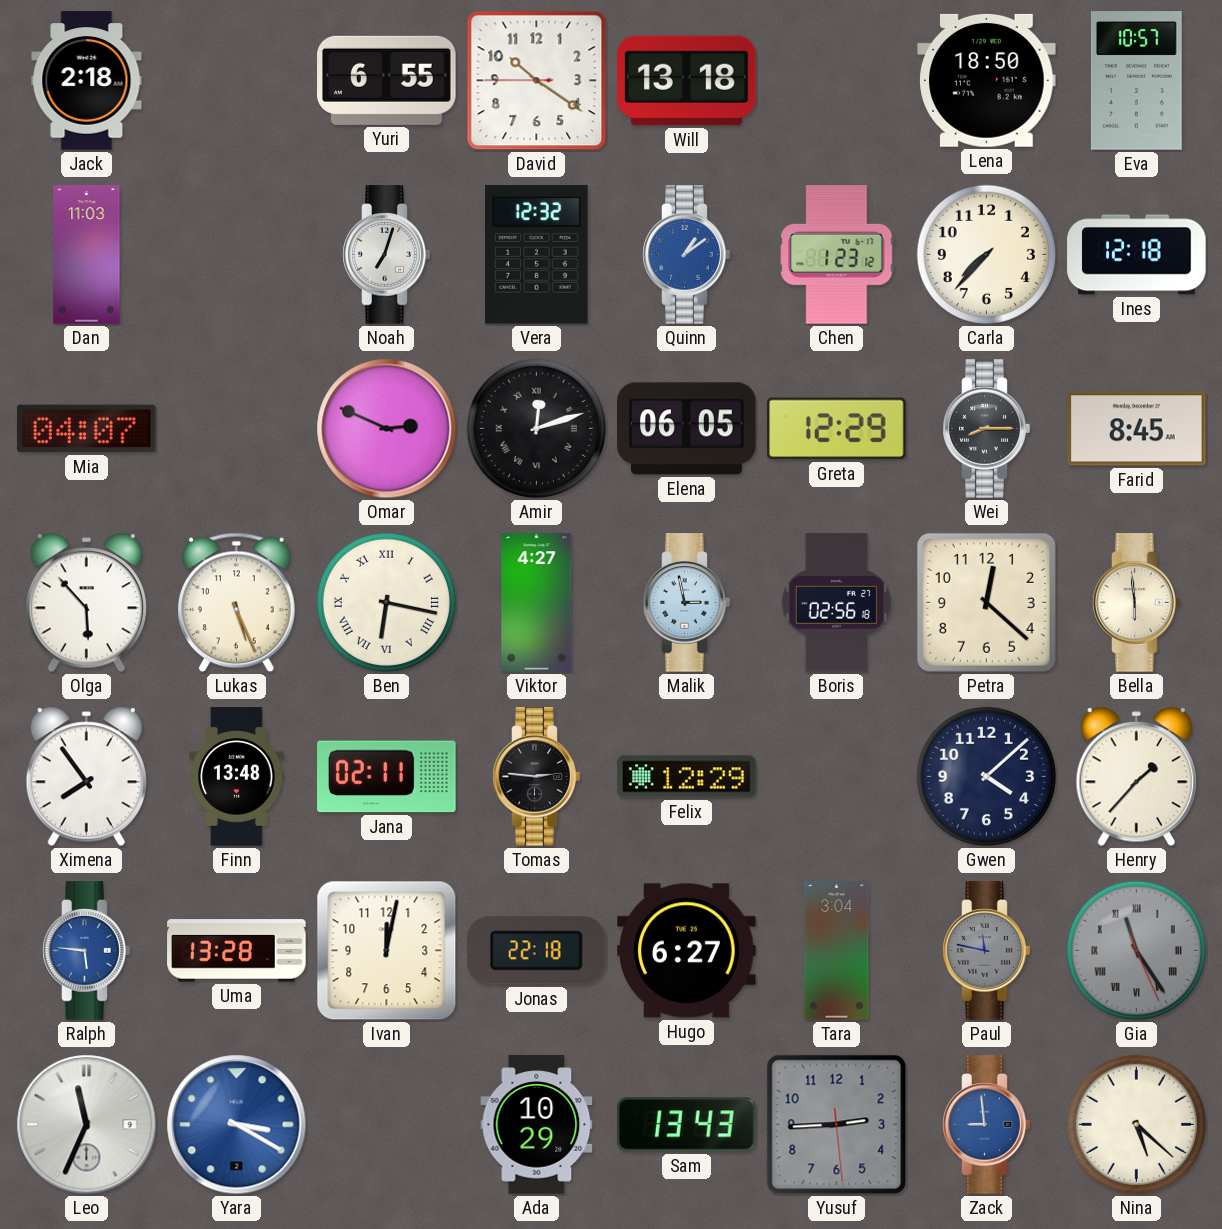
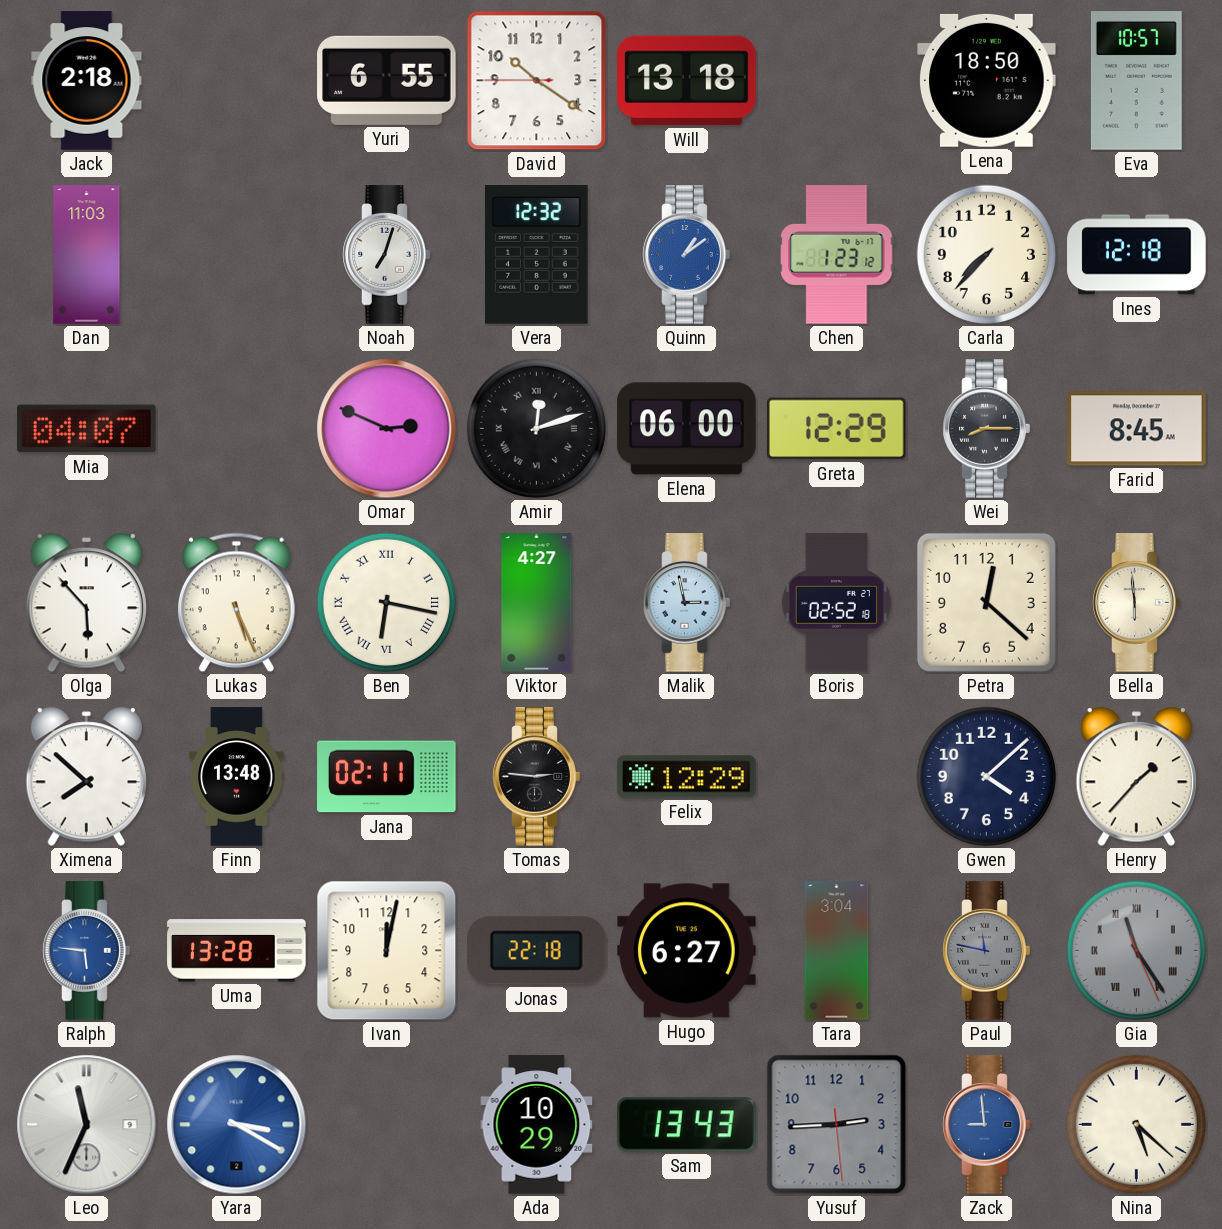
Elena: 06:05 -> 06:00 (687, 429)
Boris: 02:56 -> 02:52 (836, 603)
Ximena: 7:54 -> 7:52 (86, 777)
